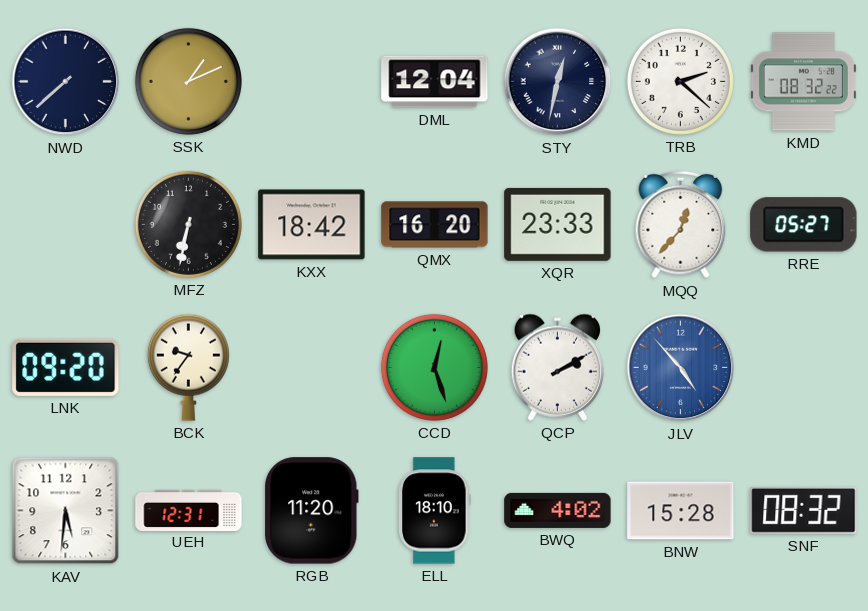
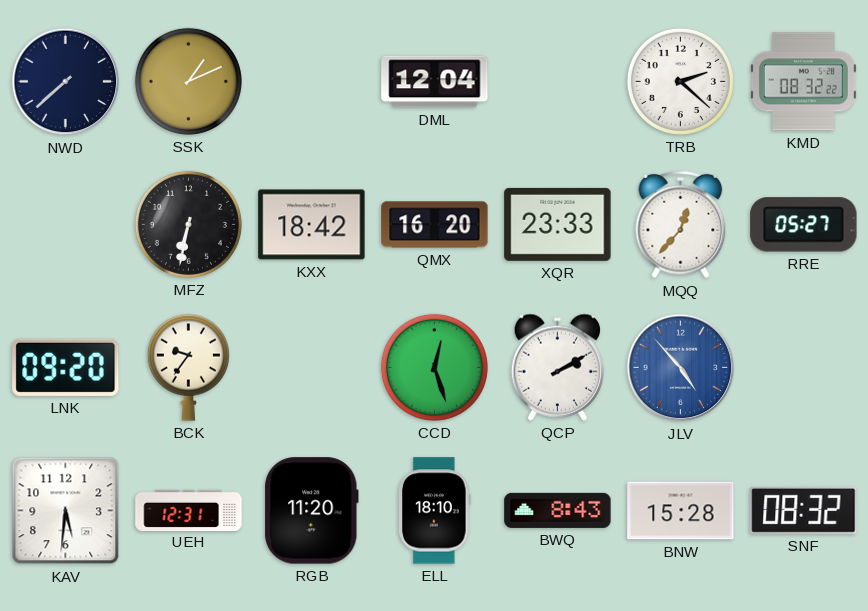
STY: 12:32 -> none (558, 82)
BWQ: 4:02 -> 8:43 (558, 510)
